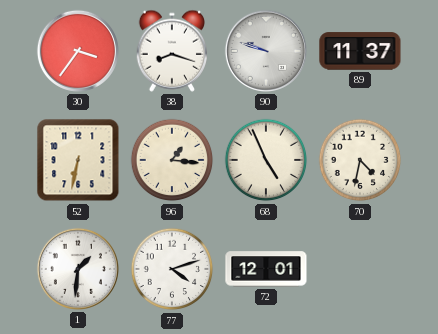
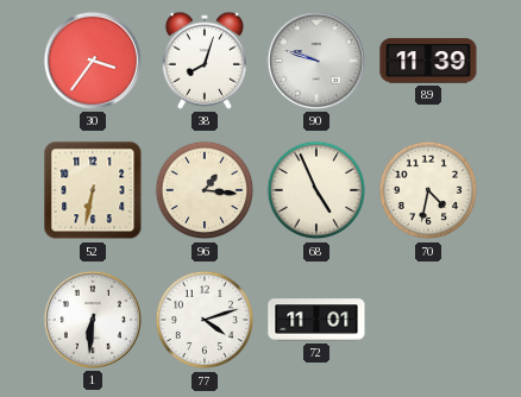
38: 8:18 -> 8:03 (203, 61)
89: 11:37 -> 11:39 (428, 61)
1: 1:31 -> 6:31 (93, 320)
72: 12:01 -> 11:01 (316, 320)
